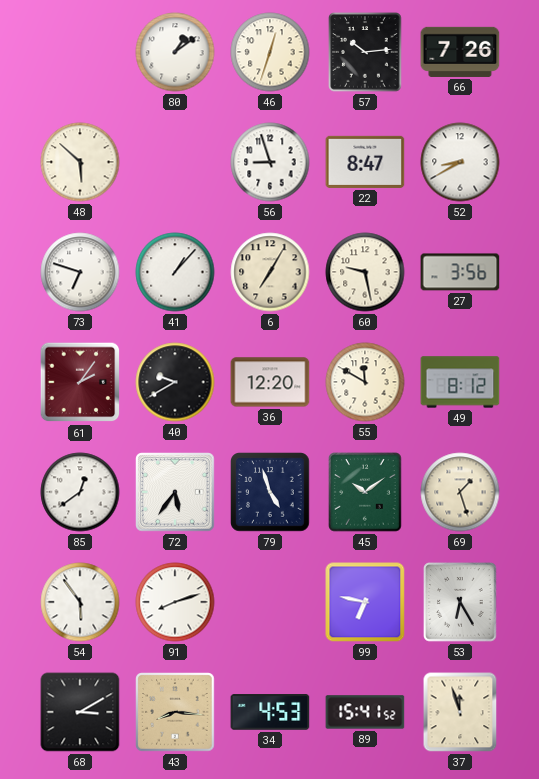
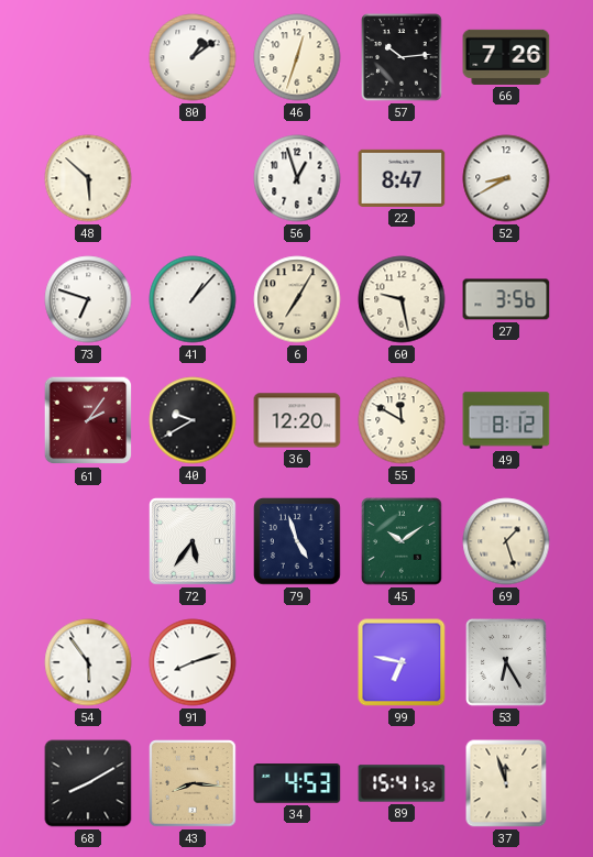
56: 8:57 -> 12:57 (297, 178)
85: 12:39 -> none (80, 492)
68: 3:10 -> 8:10 (88, 783)
